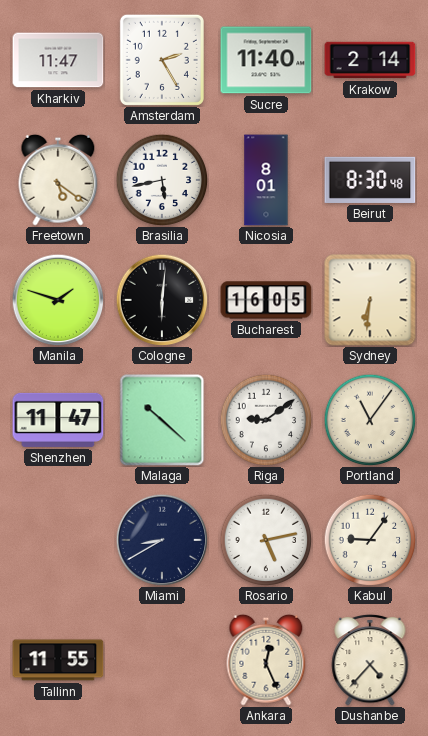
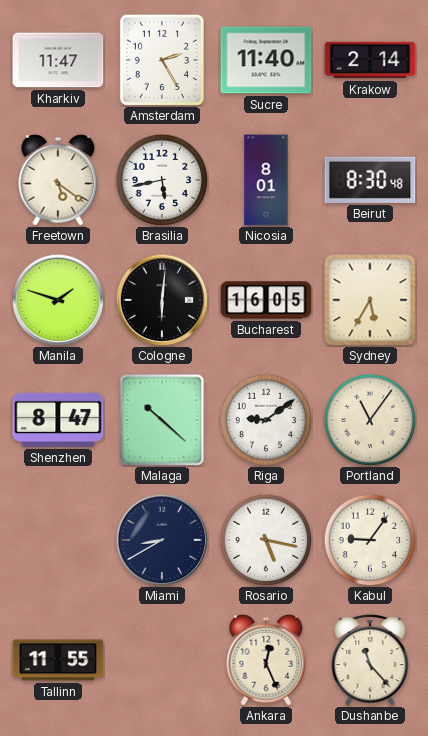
Sydney: 6:31 -> 5:35 (370, 300)
Shenzhen: 11:47 -> 8:47 (58, 420)
Rosario: 5:13 -> 5:17 (266, 540)
Dushanbe: 4:37 -> 11:23 (370, 660)
